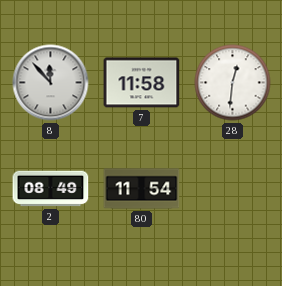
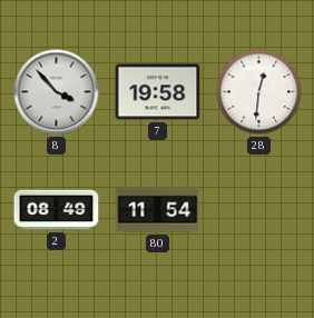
8: 11:53 -> 3:53 (57, 92)
7: 11:58 -> 19:58 (158, 92)
